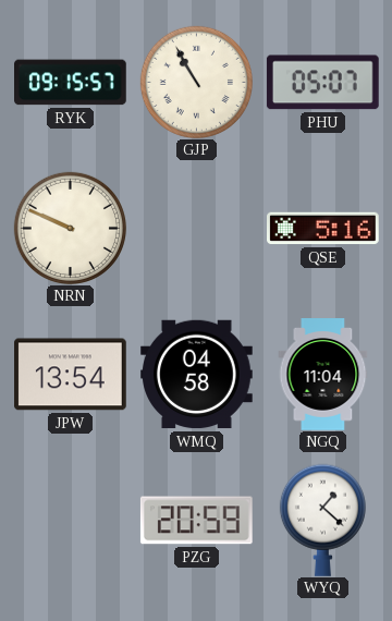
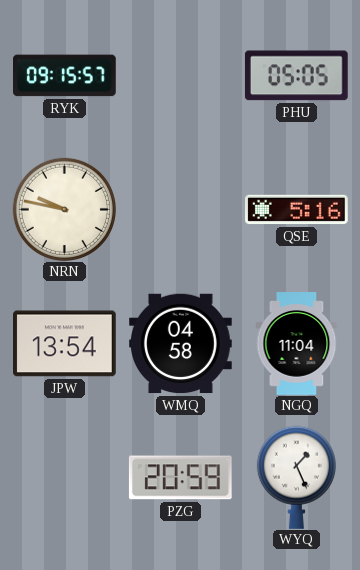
GJP: 10:55 -> none (196, 82)
PHU: 05:07 -> 05:05 (296, 76)
NRN: 9:49 -> 9:47 (64, 209)
WYQ: 1:22 -> 1:26 (296, 477)
